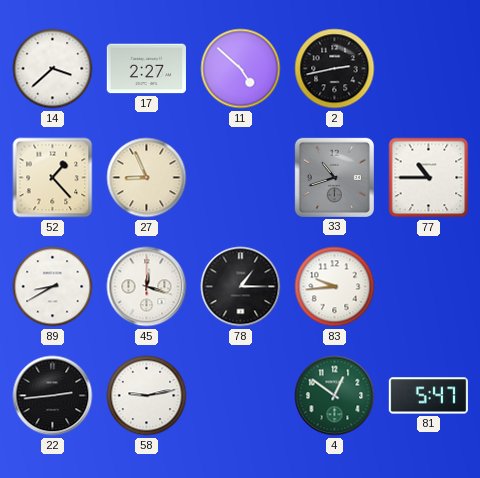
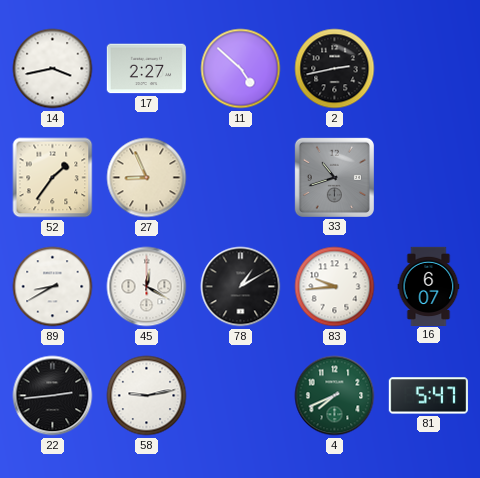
14: 3:38 -> 3:43 (53, 69)
52: 1:23 -> 1:36 (53, 178)
77: 10:45 -> none (429, 178)
45: 12:18 -> 12:20 (147, 287)
78: 1:15 -> 1:10 (241, 287)
16: none -> 6:07 (429, 286)
4: 12:51 -> 7:41 (335, 396)
